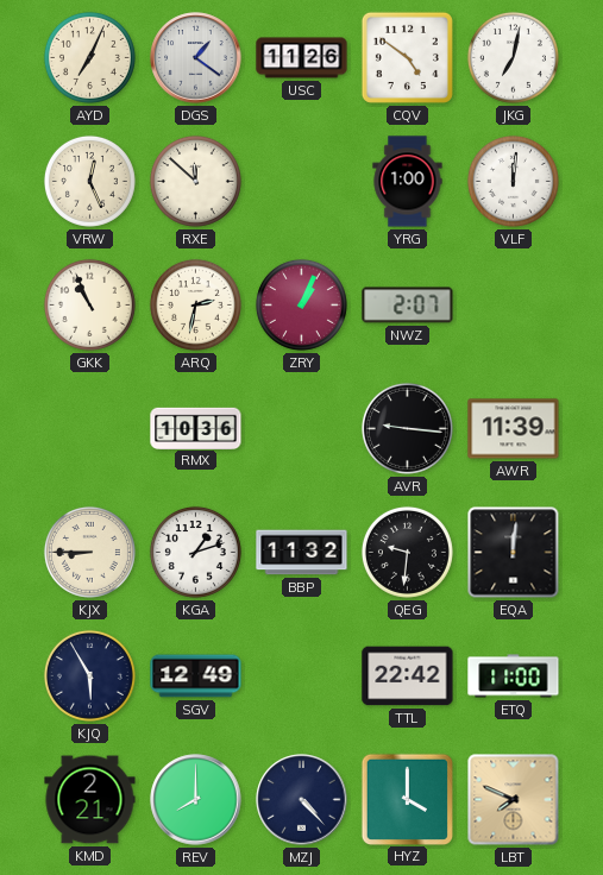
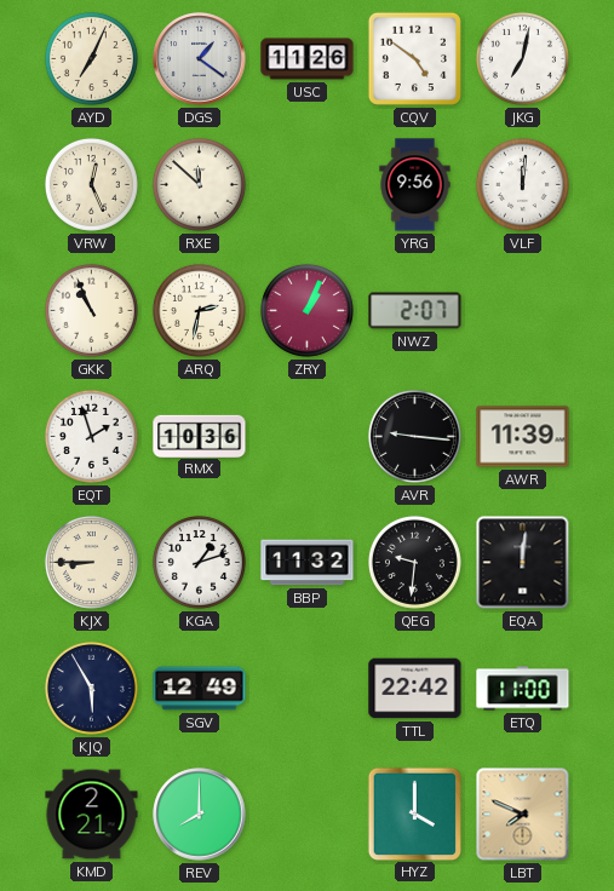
YRG: 1:00 -> 9:56 (415, 185)
EQT: none -> 1:57 (91, 436)
MZJ: 4:23 -> none (302, 800)
